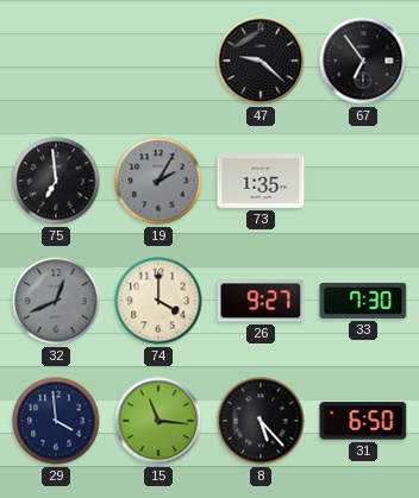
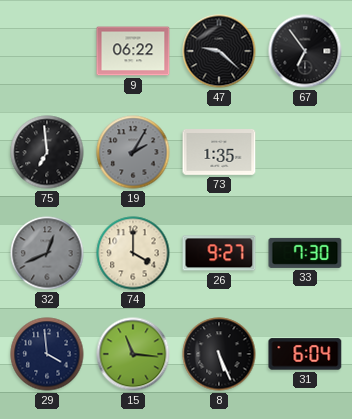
9: none -> 06:22 (133, 51)
8: 5:23 -> 5:26 (219, 354)
31: 6:50 -> 6:04 (305, 354)
